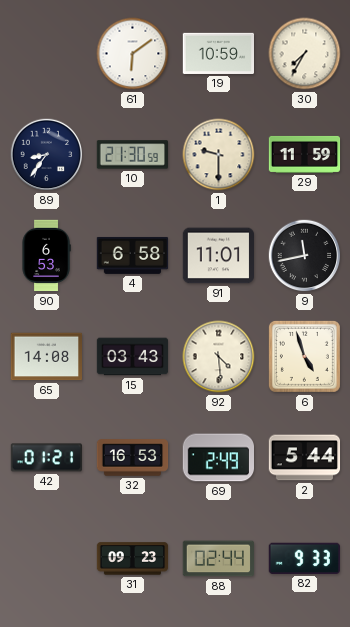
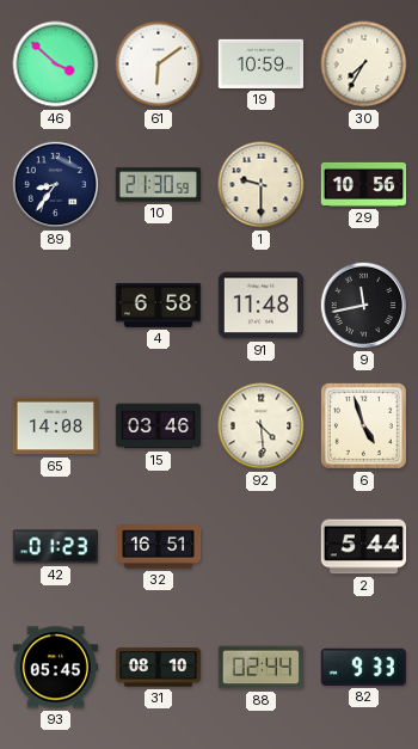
46: none -> 3:52 (56, 65)
29: 11:59 -> 10:56 (364, 184)
90: 6:53 -> none (46, 256)
91: 11:01 -> 11:48 (260, 306)
15: 03:43 -> 03:46 (159, 426)
42: 01:21 -> 01:23 (55, 547)
32: 16:53 -> 16:51 (159, 547)
69: 2:49 -> none (218, 458)
93: none -> 05:45 (55, 668)
31: 09:23 -> 08:10 (159, 668)
